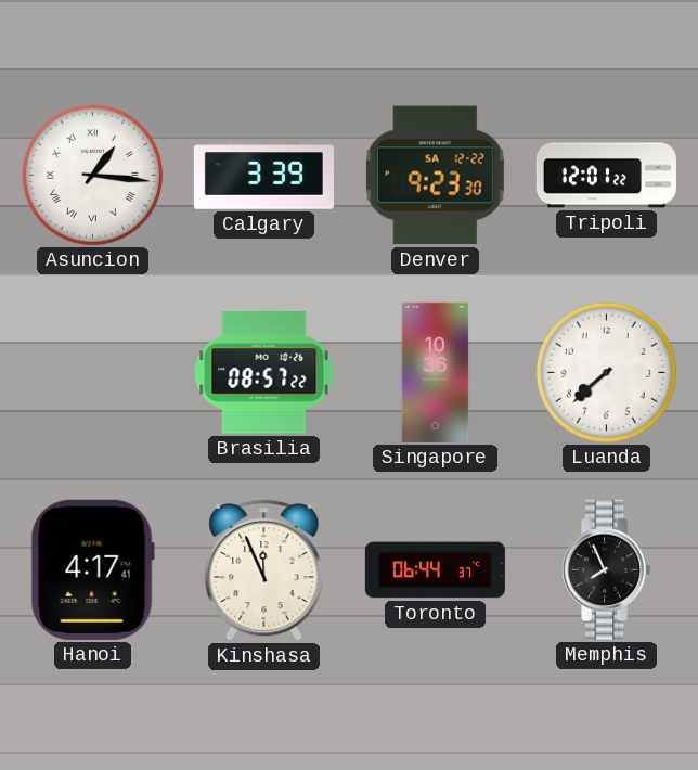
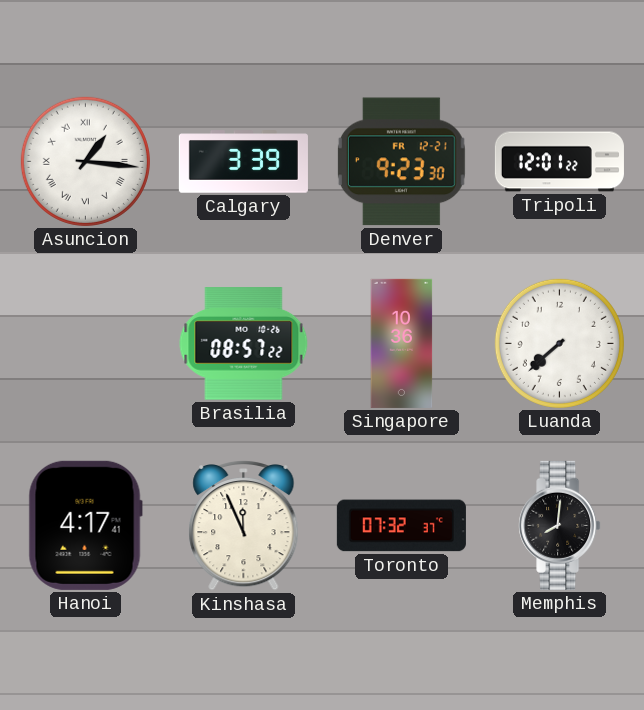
Denver date: SA 12-22 -> FR 12-21 (401, 162)
Toronto: 06:44 -> 07:32 (401, 526)
Memphis: 7:56 -> 8:01 (560, 525)
